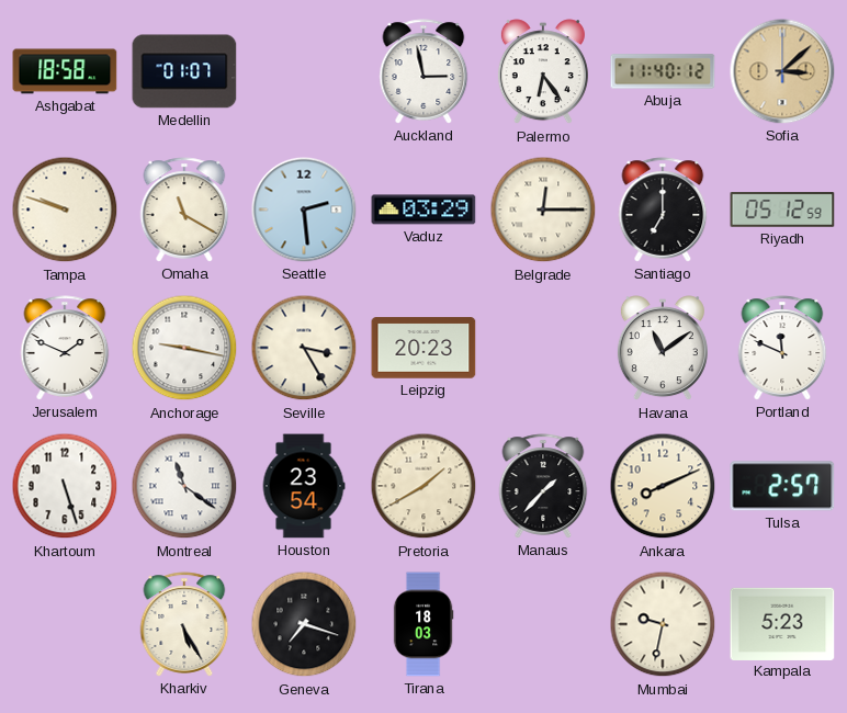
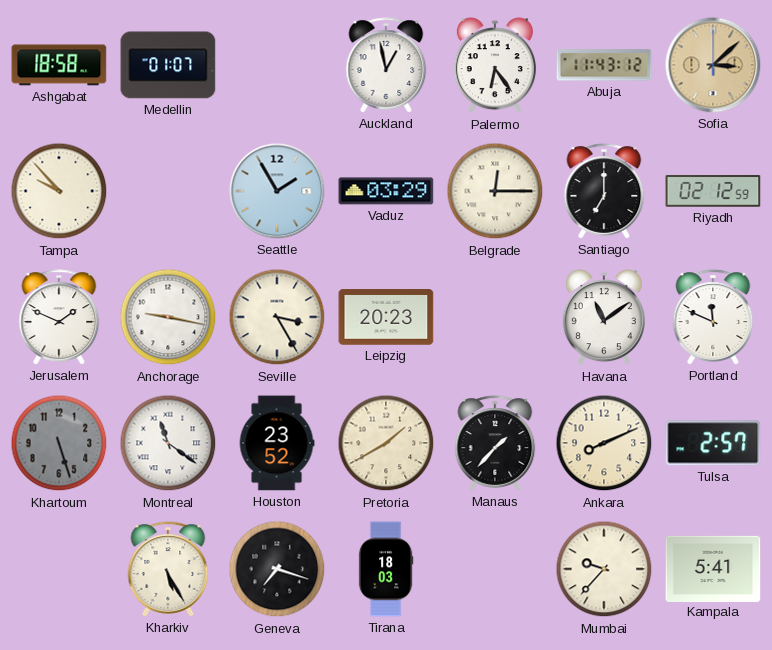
Auckland: 2:58 -> 12:58 (386, 65)
Abuja: 11:40 -> 11:43 (604, 65)
Tampa: 9:48 -> 9:53 (59, 191)
Omaha: 11:20 -> none (184, 210)
Seattle: 2:29 -> 1:55 (277, 191)
Riyadh: 05:12 -> 02:12 (713, 191)
Khartoum dial: white -> grey (59, 443)
Houston: 23:54 -> 23:52 (277, 443)
Mumbai: 9:32 -> 9:37 (604, 569)
Kampala: 5:23 -> 5:41 (713, 568)
